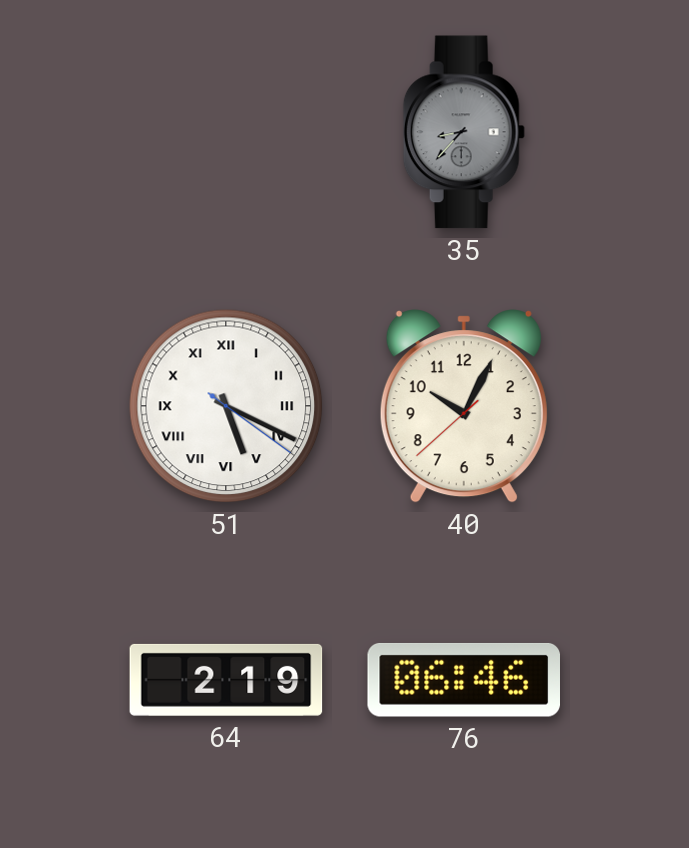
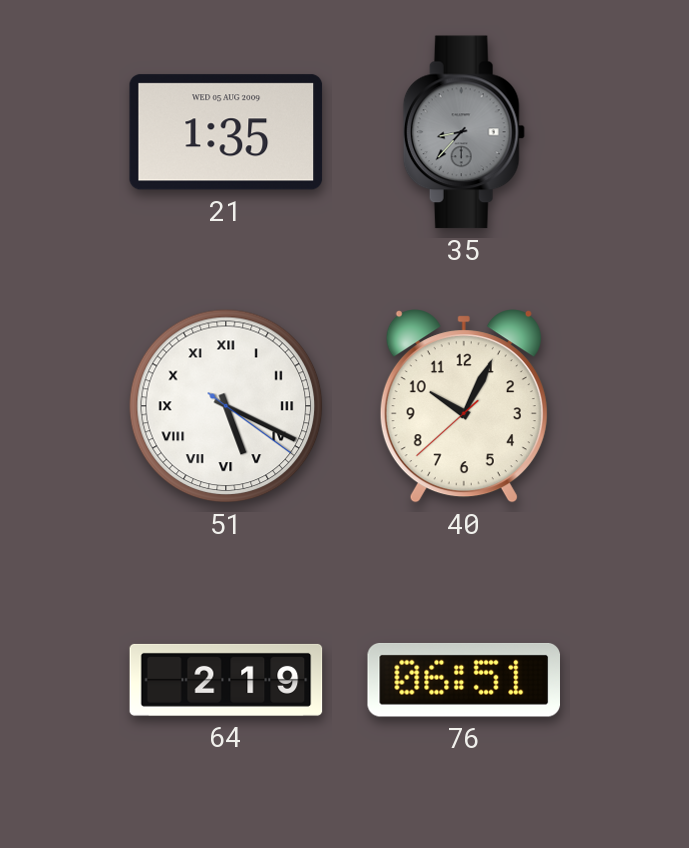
21: none -> 1:35 (226, 132)
76: 06:46 -> 06:51 (463, 680)
